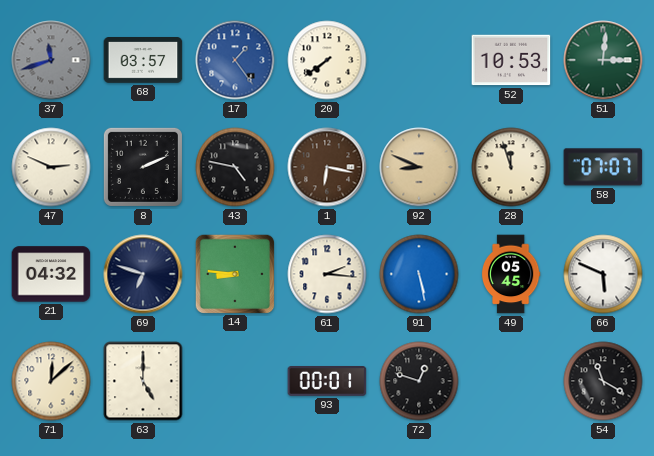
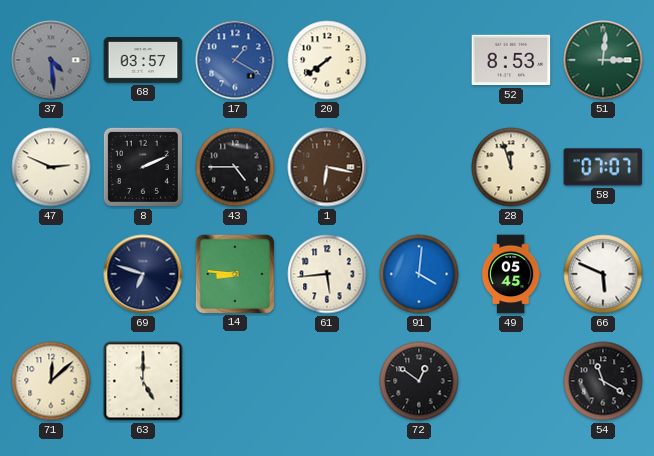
37: 11:42 -> 4:29 (51, 60)
17: 1:24 -> 1:20 (235, 60)
52: 10:53 -> 8:53 (511, 60)
43: 4:47 -> 4:45 (235, 167)
92: 8:49 -> none (419, 167)
21: 04:32 -> none (51, 274)
61: 2:16 -> 5:44 (327, 274)
91: 5:28 -> 4:01 (419, 274)
93: 00:01 -> none (327, 382)
72: 12:48 -> 12:51 (419, 381)
